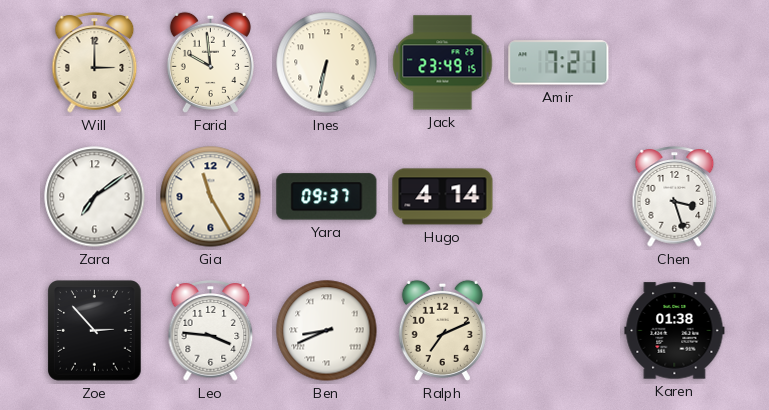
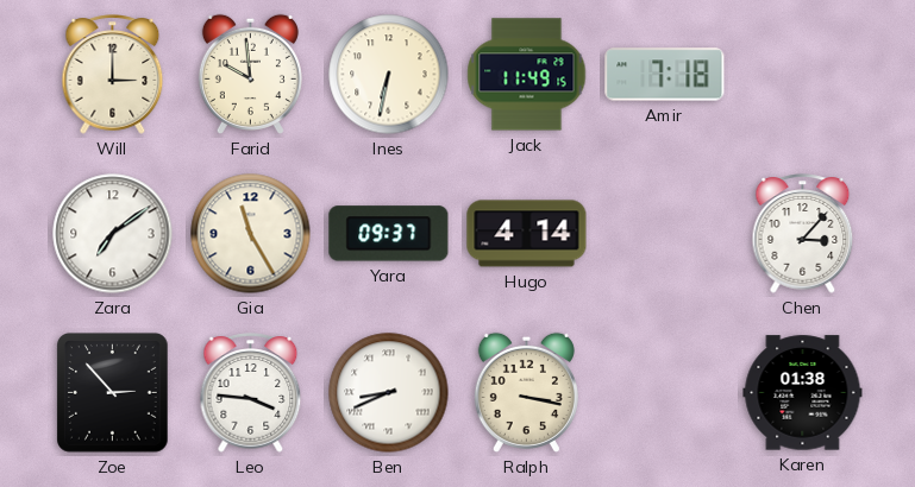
Jack: 23:49 -> 11:49 (527, 75)
Amir: 7:21 -> 7:18 (665, 75)
Chen: 3:27 -> 3:07 (803, 234)
Ralph: 7:11 -> 3:17 (526, 392)
